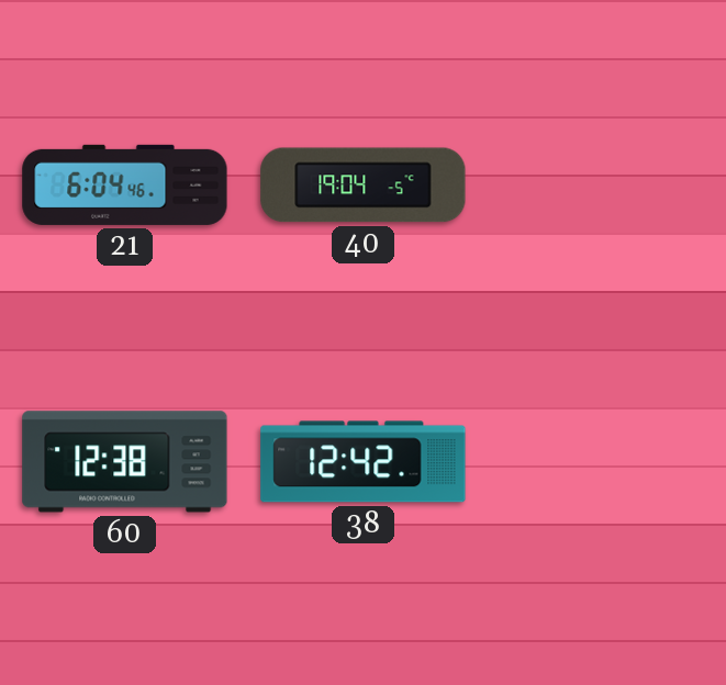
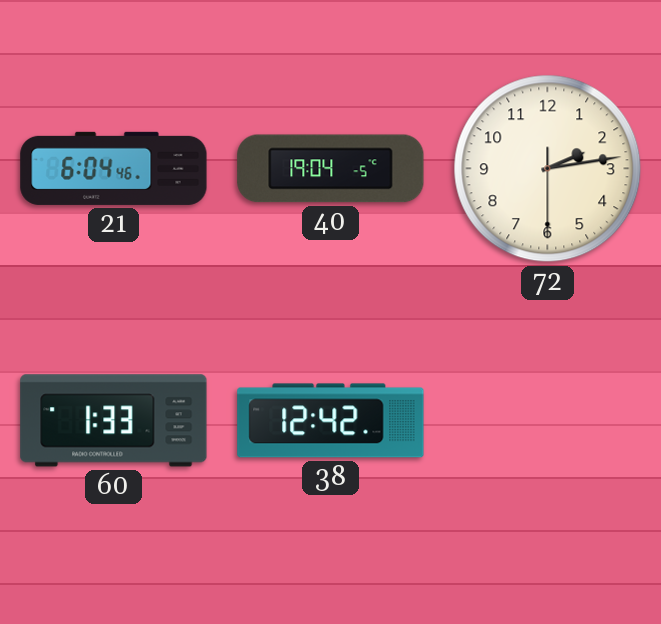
72: none -> 2:13 (548, 169)
60: 12:38 -> 1:33 (114, 421)
